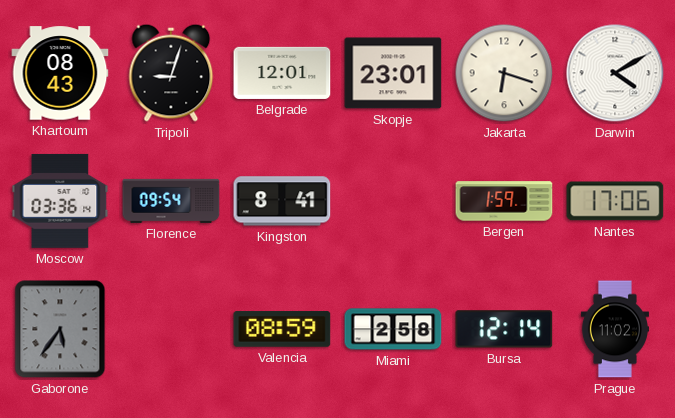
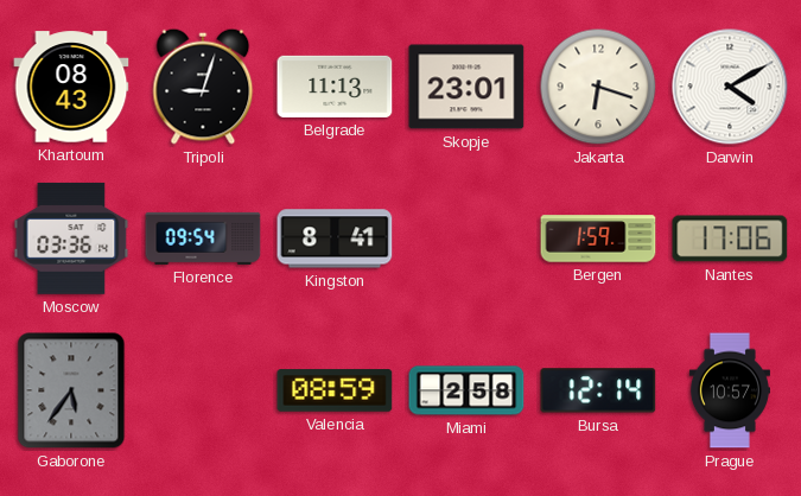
Belgrade: 12:01 -> 11:13 (335, 87)
Prague: 11:02 -> 10:57 (730, 390)
